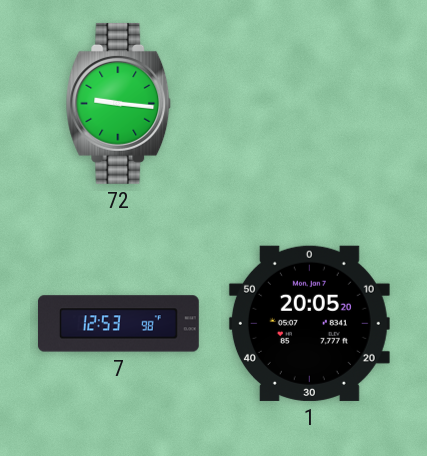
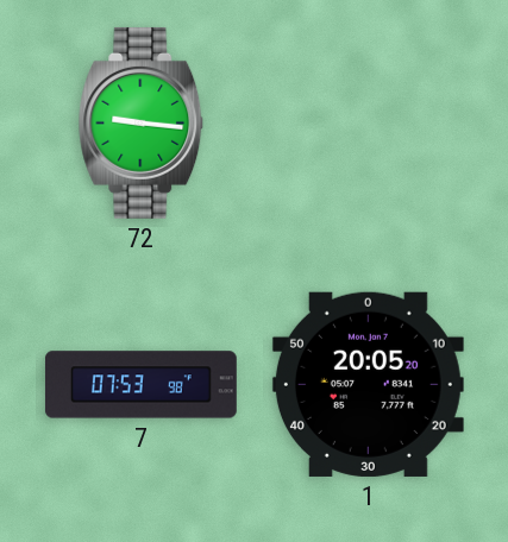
7: 12:53 -> 07:53 (140, 385)
